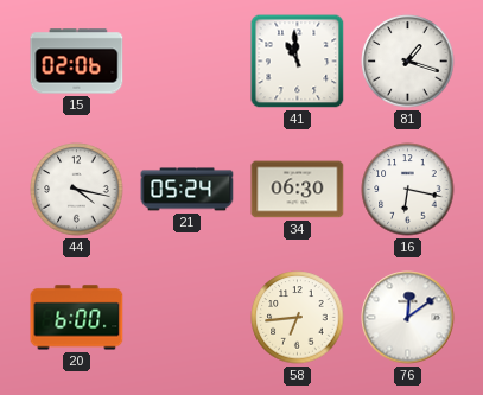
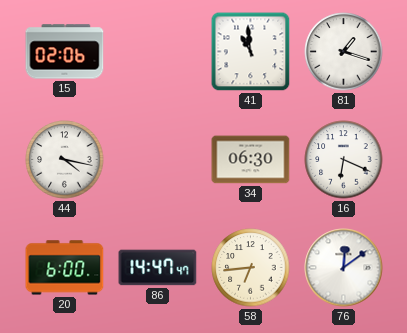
21: 05:24 -> none (188, 190)
16: 6:17 -> 6:19 (344, 160)
86: none -> 14:47 (158, 268)
